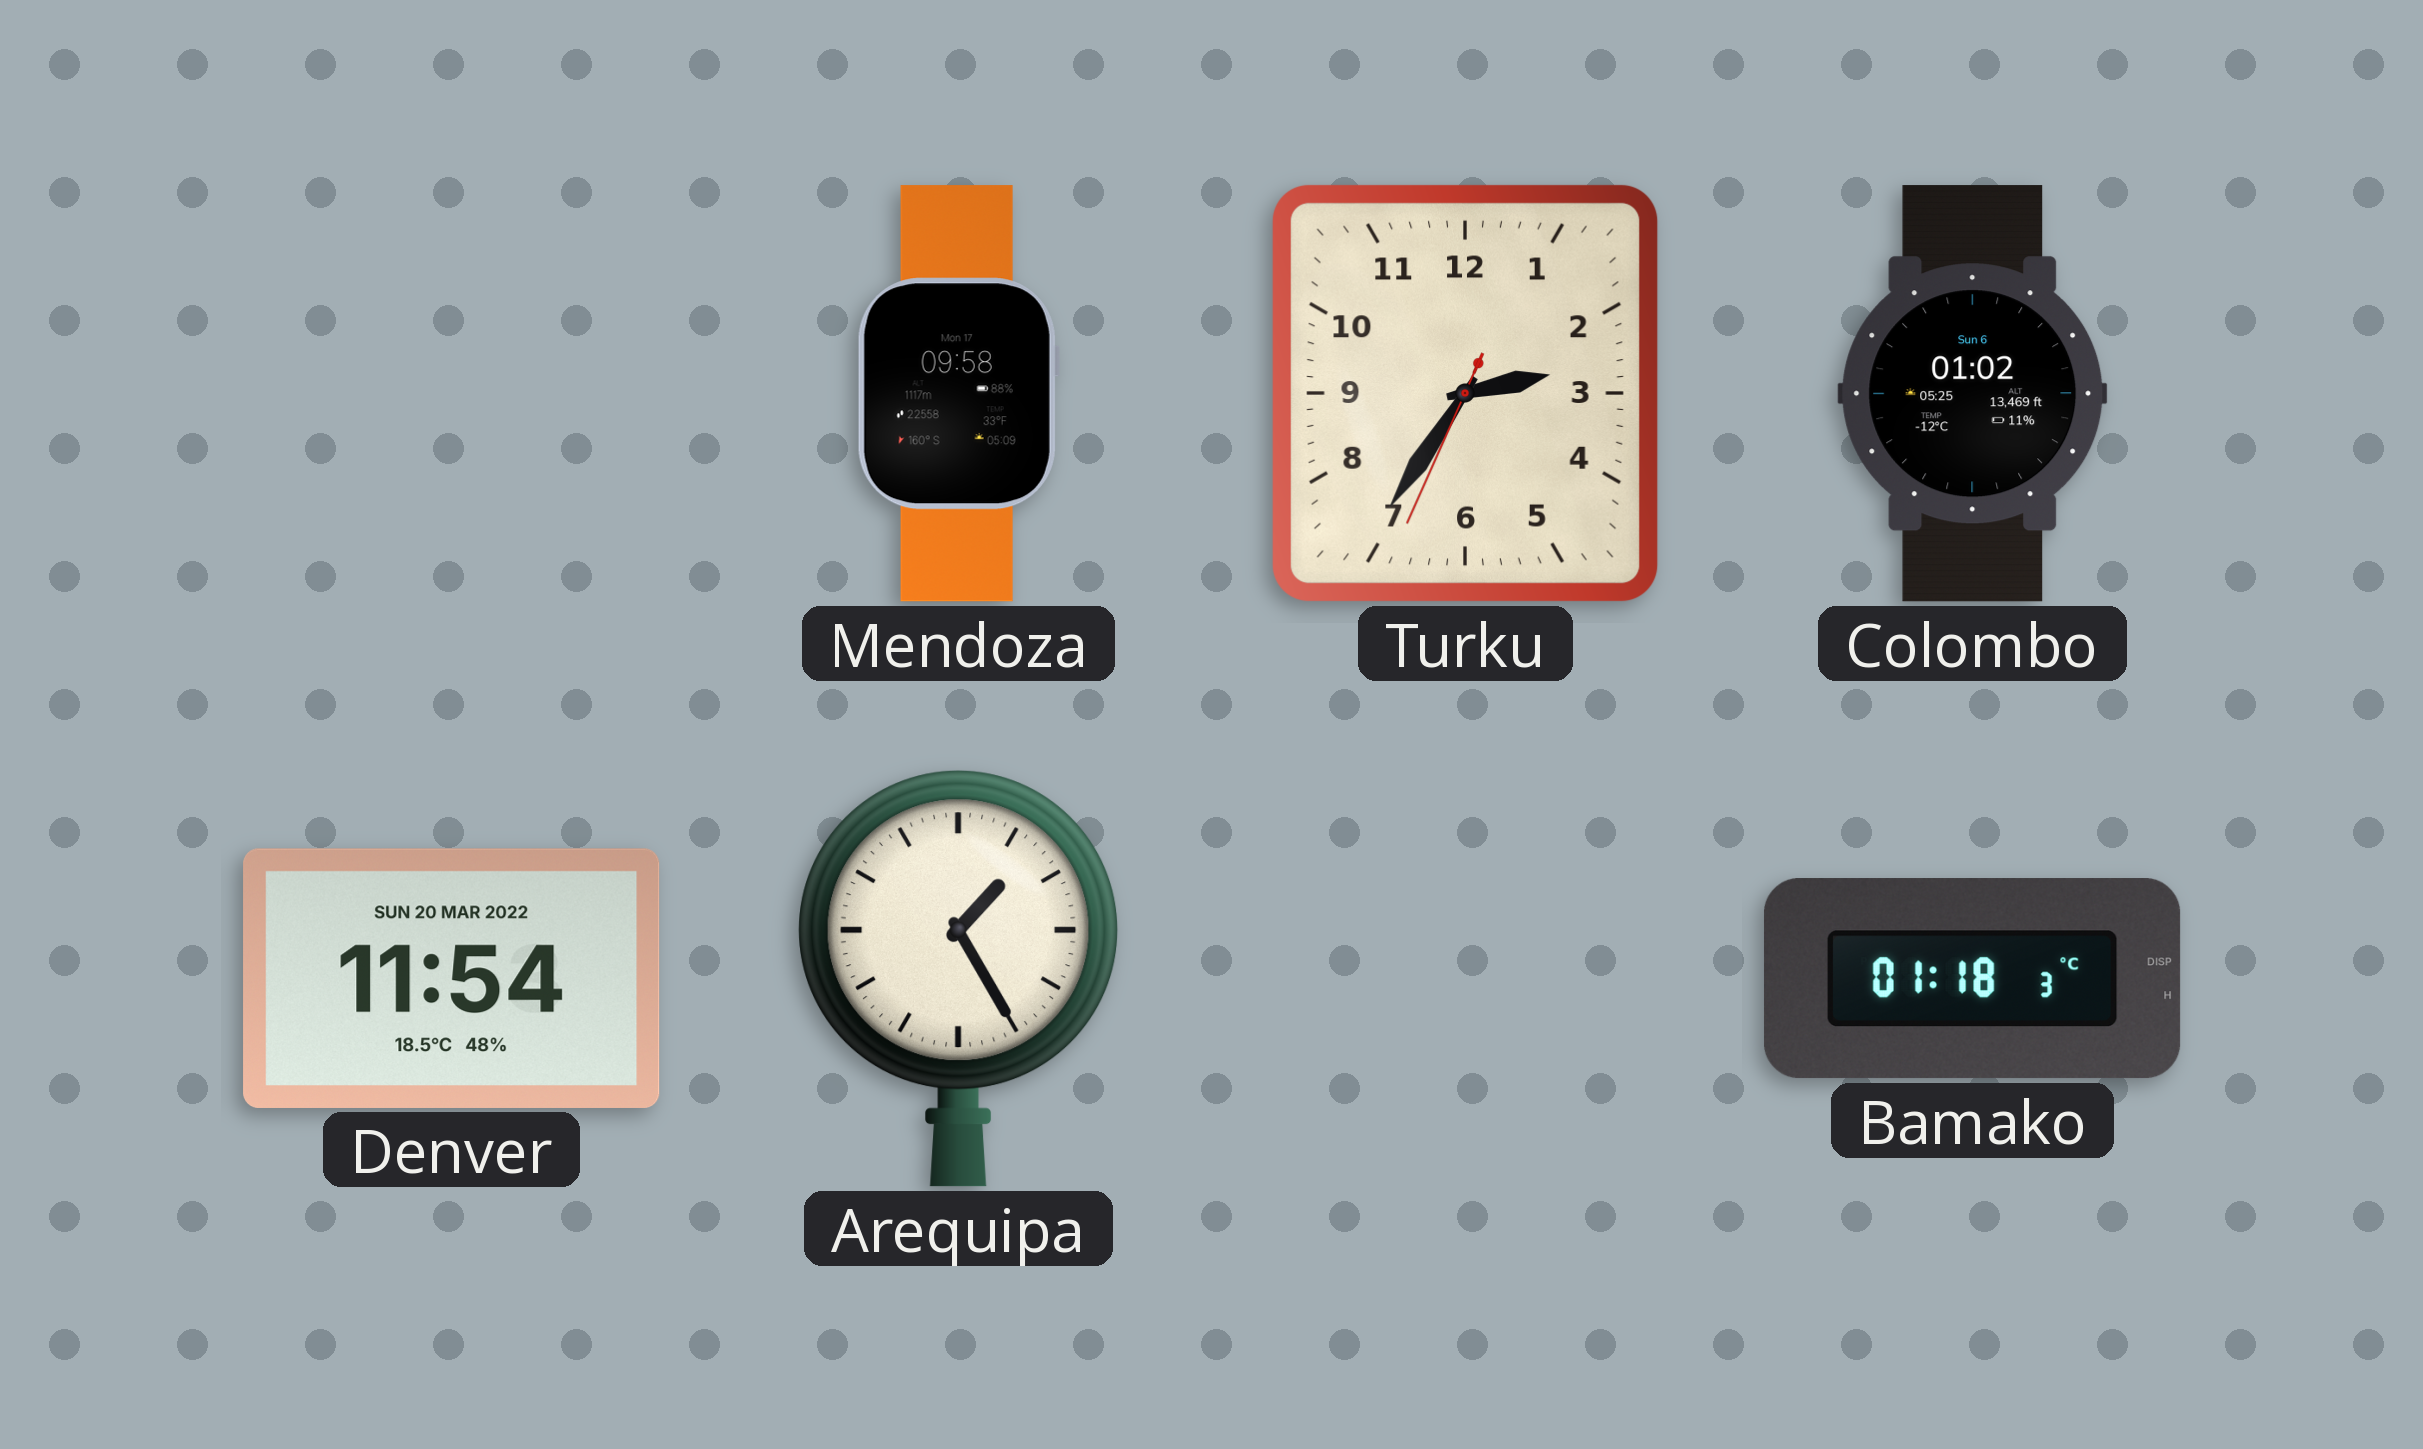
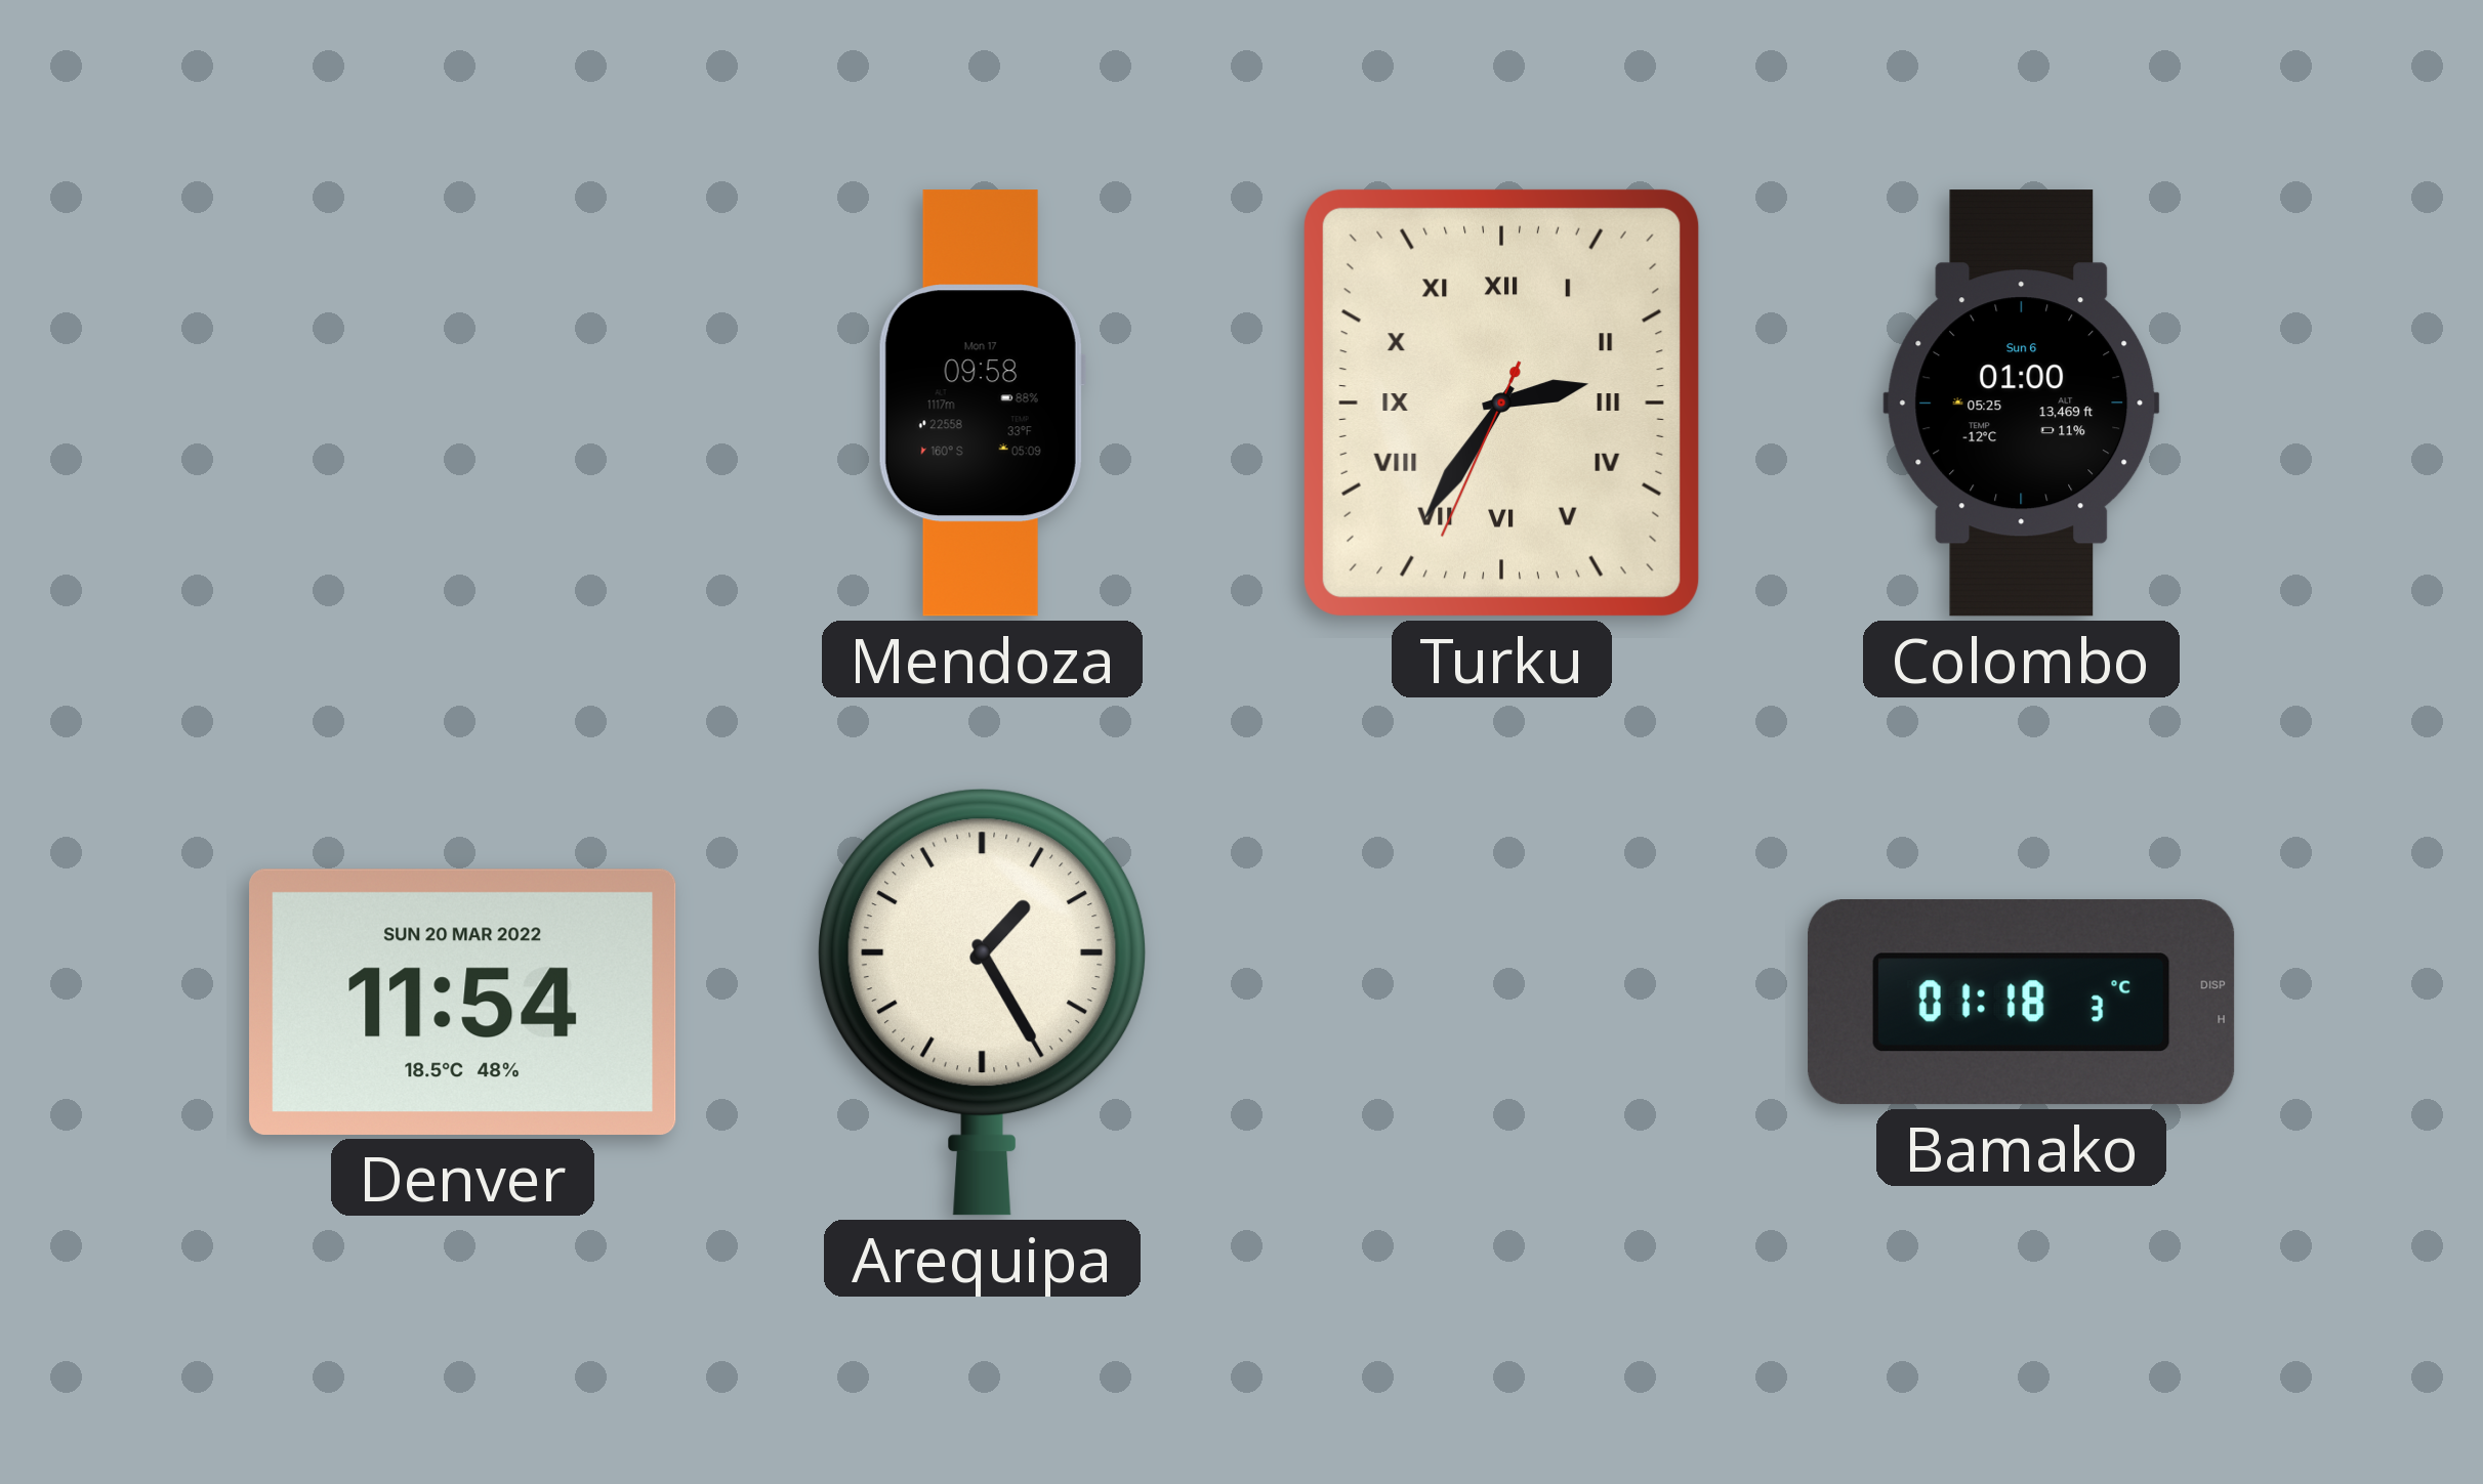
Turku numerals: Arabic -> Roman (1501, 402)
Colombo: 01:02 -> 01:00 (2022, 404)
